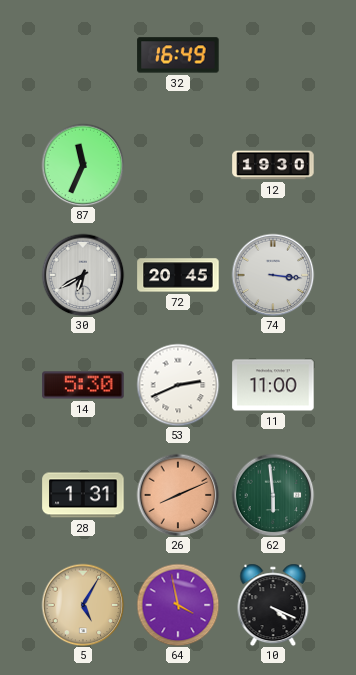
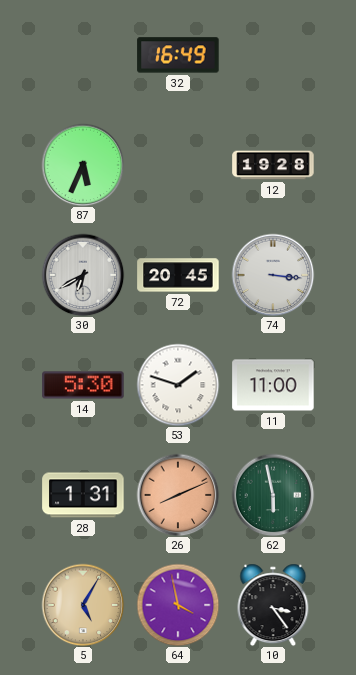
87: 11:34 -> 5:34 (83, 165)
12: 19:30 -> 19:28 (273, 165)
53: 2:41 -> 1:48 (178, 385)
62: 5:59 -> 5:58 (273, 495)
10: 4:19 -> 3:24 (273, 605)
